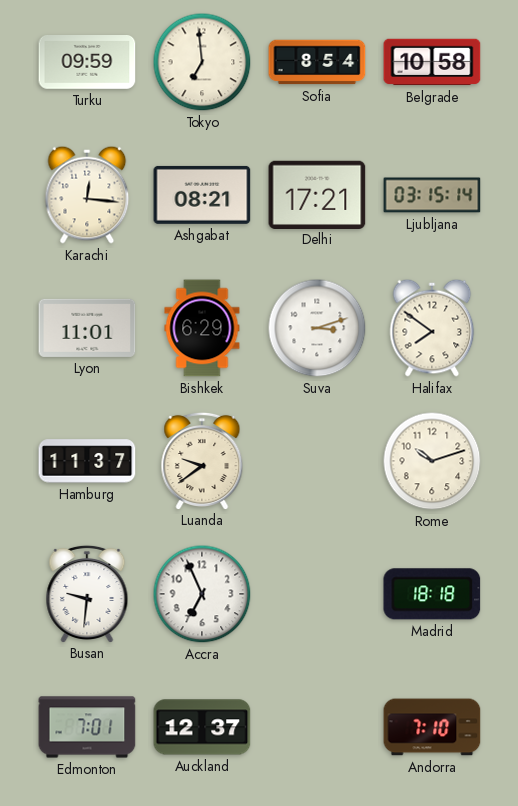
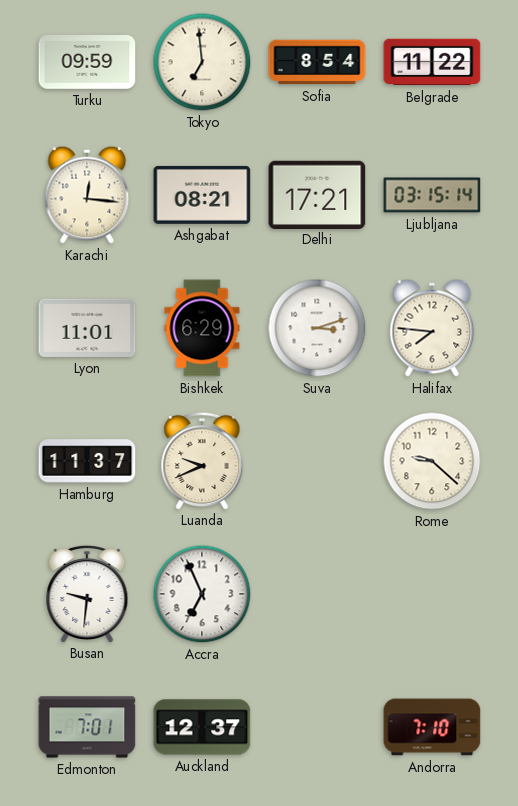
Belgrade: 10:58 -> 11:22 (432, 62)
Halifax: 7:51 -> 7:46 (432, 328)
Luanda: 9:39 -> 9:41 (202, 460)
Rome: 10:12 -> 9:22 (432, 461)
Madrid: 18:18 -> none (432, 594)
